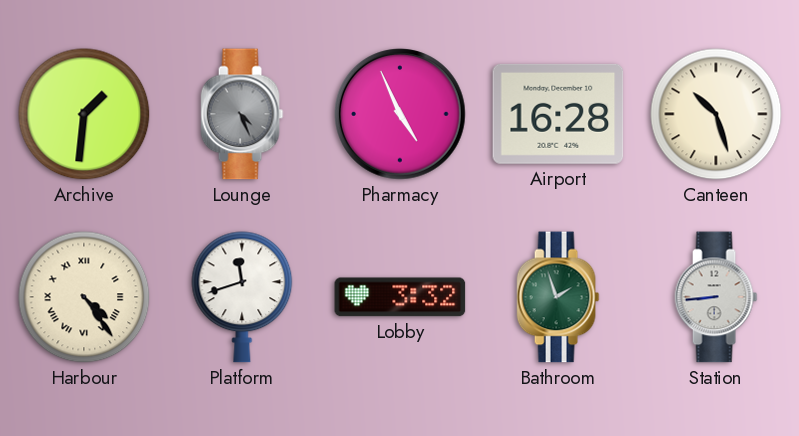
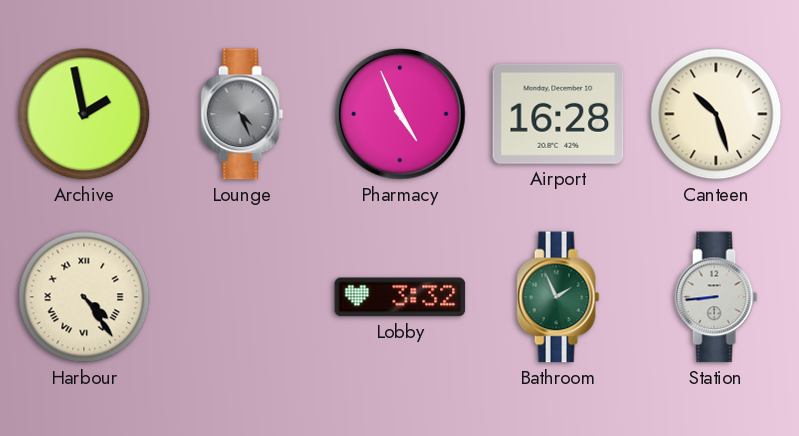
Archive: 1:31 -> 1:58 (84, 114)
Platform: 11:42 -> none (242, 297)
Bathroom: 1:57 -> 1:56 (558, 297)
